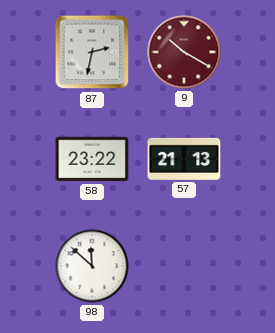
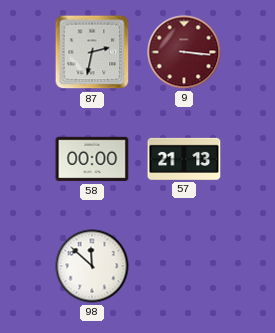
9: 10:20 -> 3:16 (184, 52)
58: 23:22 -> 00:00 (92, 159)
